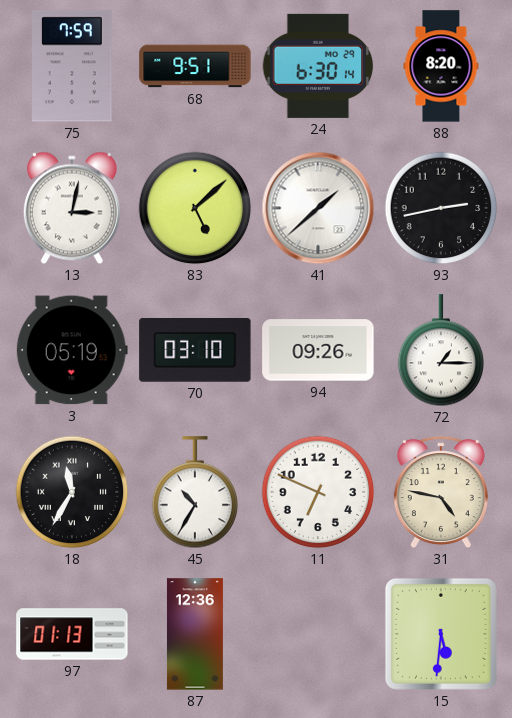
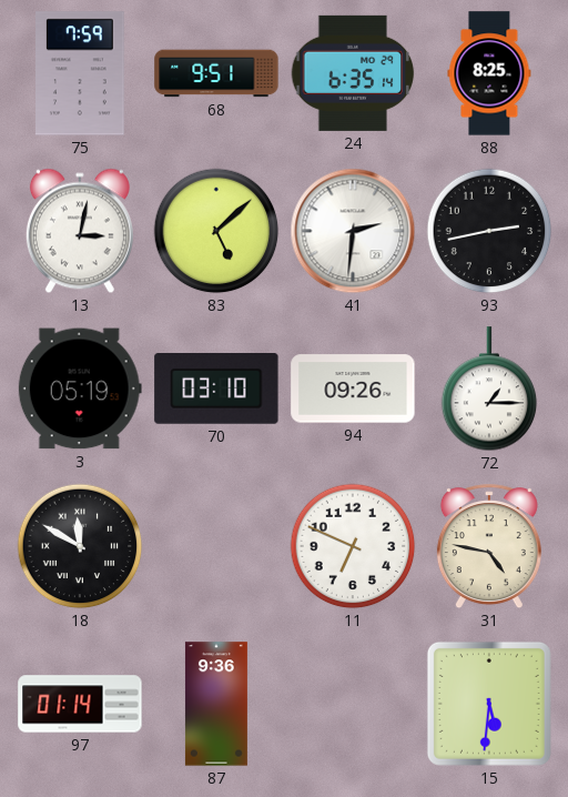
24: 6:30 -> 6:35 (353, 73)
88: 8:20 -> 8:25 (489, 73)
41: 1:38 -> 2:31 (353, 231)
18: 11:35 -> 11:50 (80, 546)
45: 10:35 -> none (195, 493)
97: 01:13 -> 01:14 (80, 704)
87: 12:36 -> 9:36 (216, 704)
